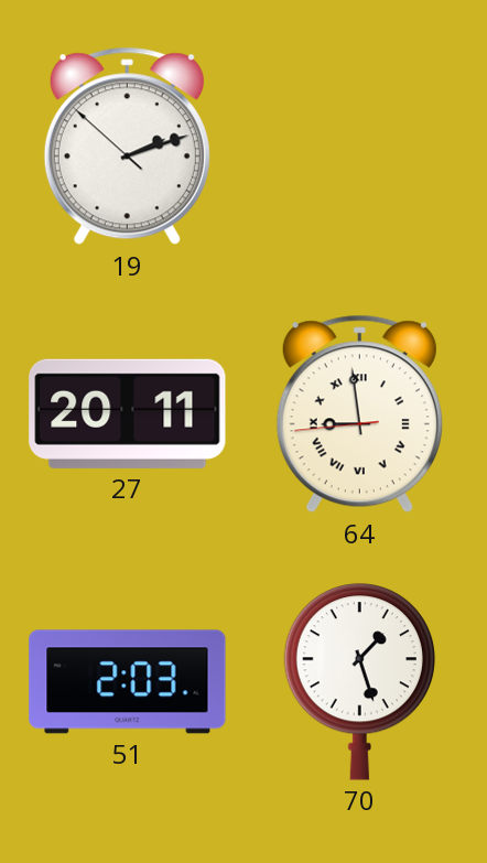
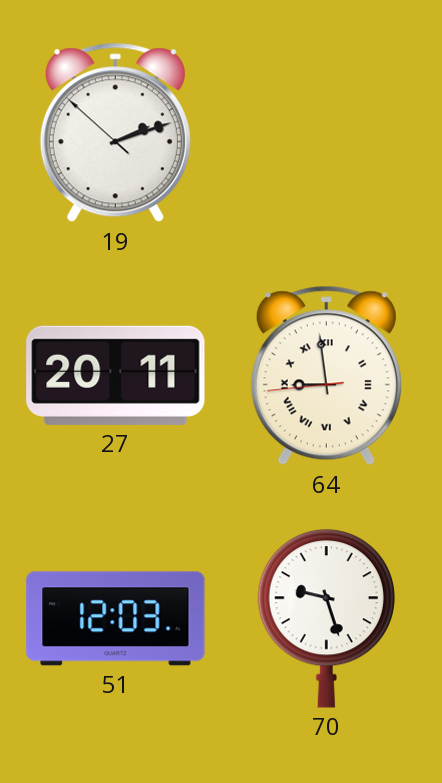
51: 2:03 -> 12:03 (116, 619)
70: 1:27 -> 9:27 (326, 619)
